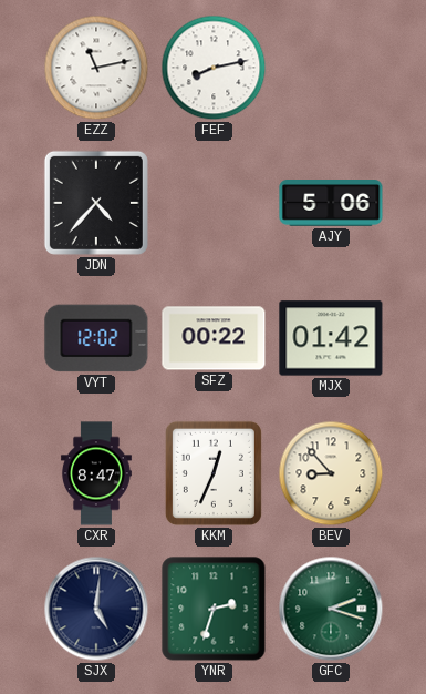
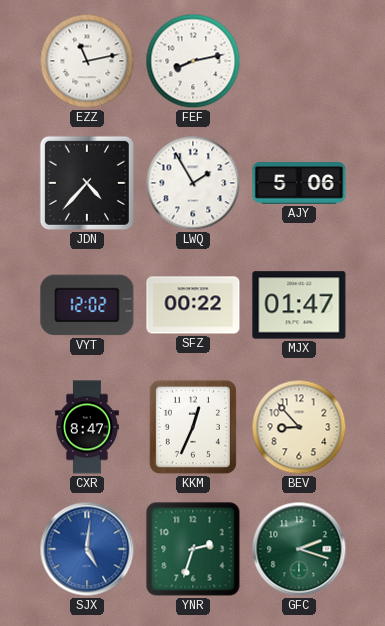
LWQ: none -> 1:55 (193, 183)
MJX: 01:42 -> 01:47 (299, 305)
SJX dial: navy -> blue (87, 549)
